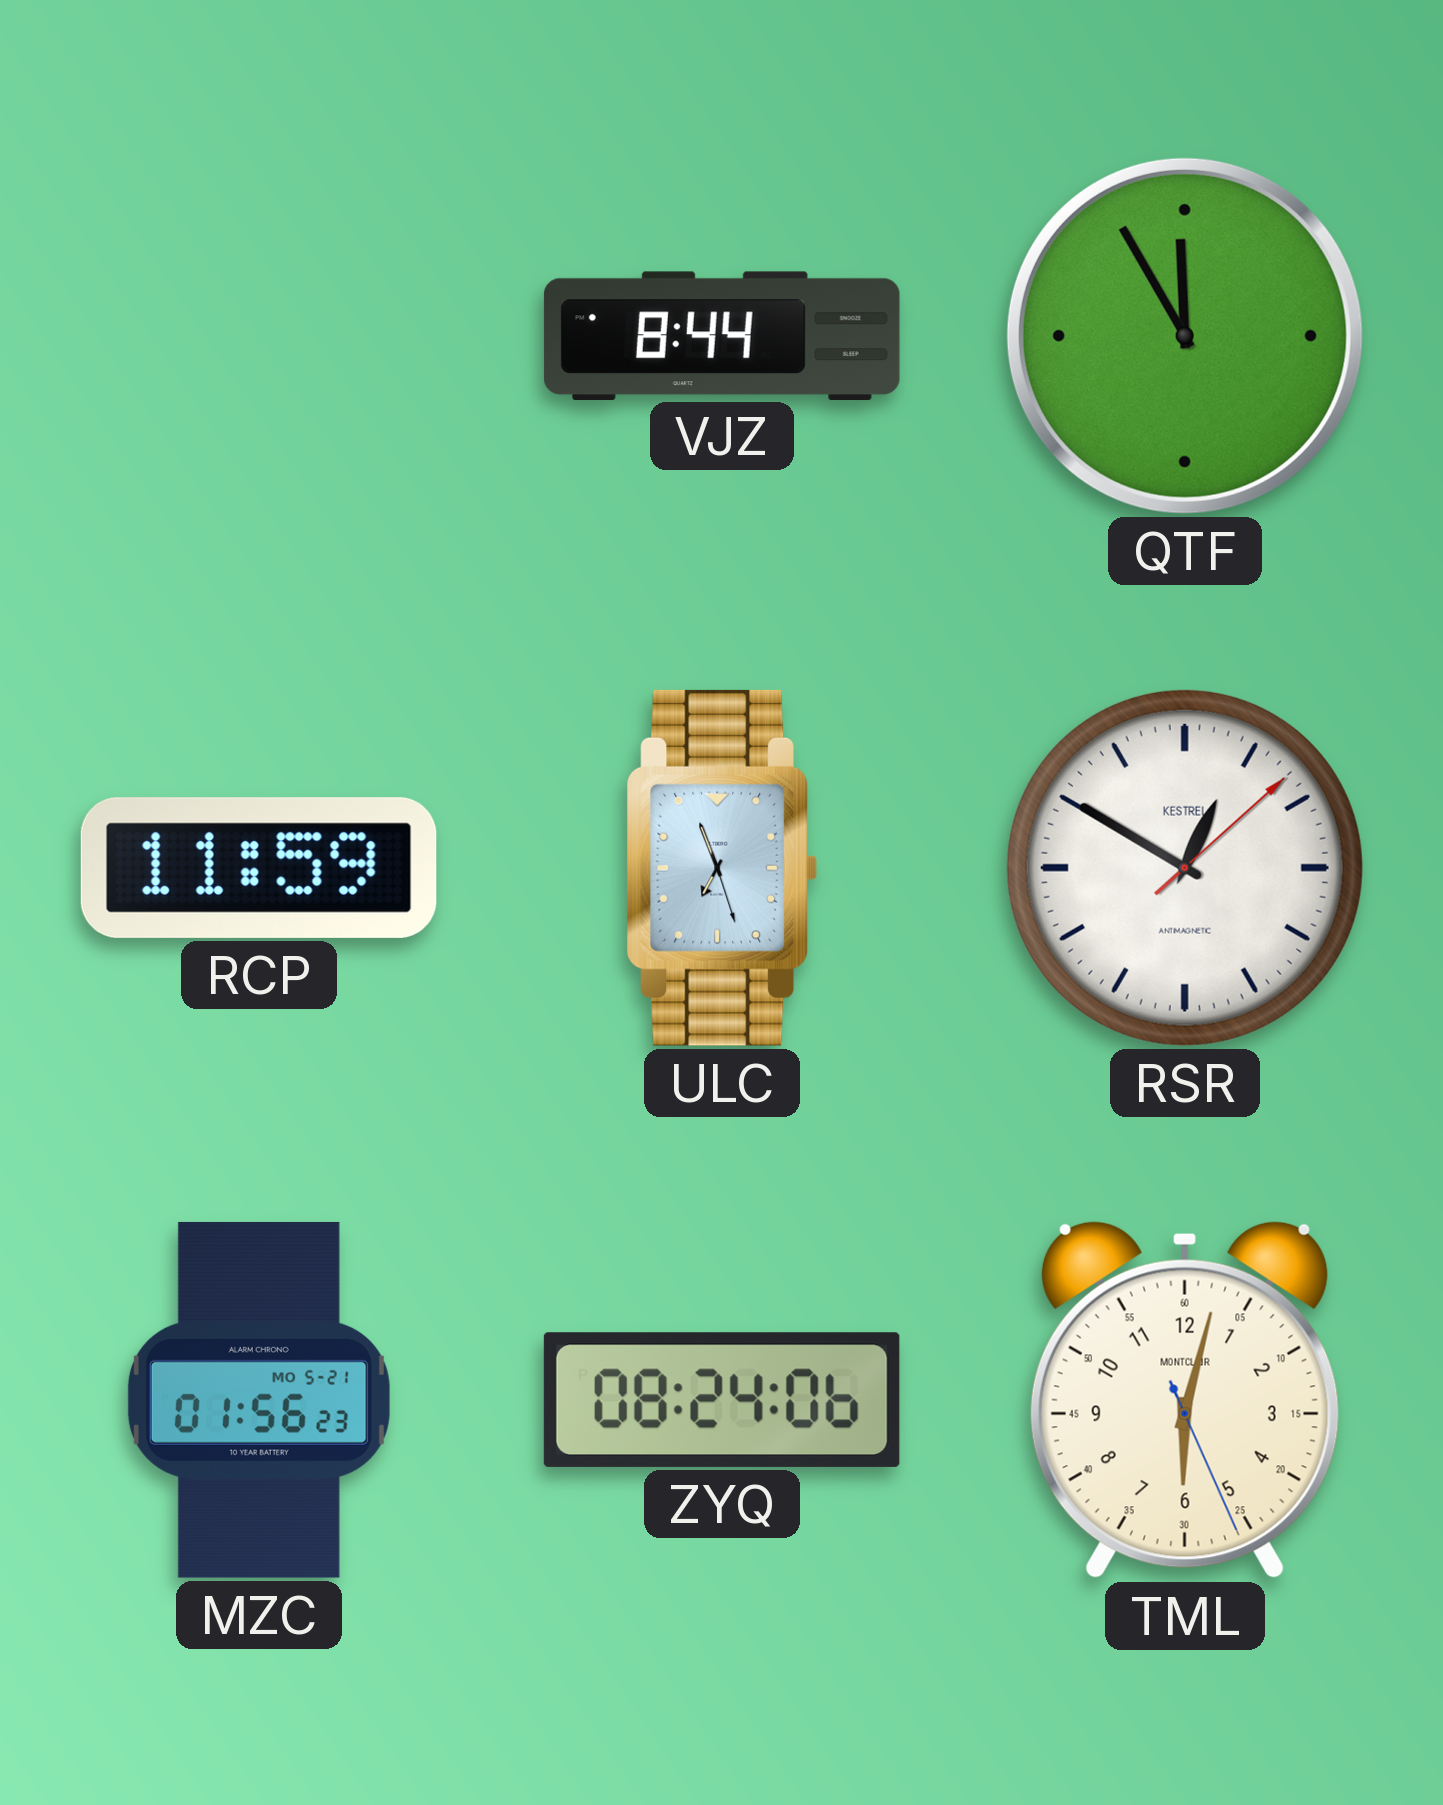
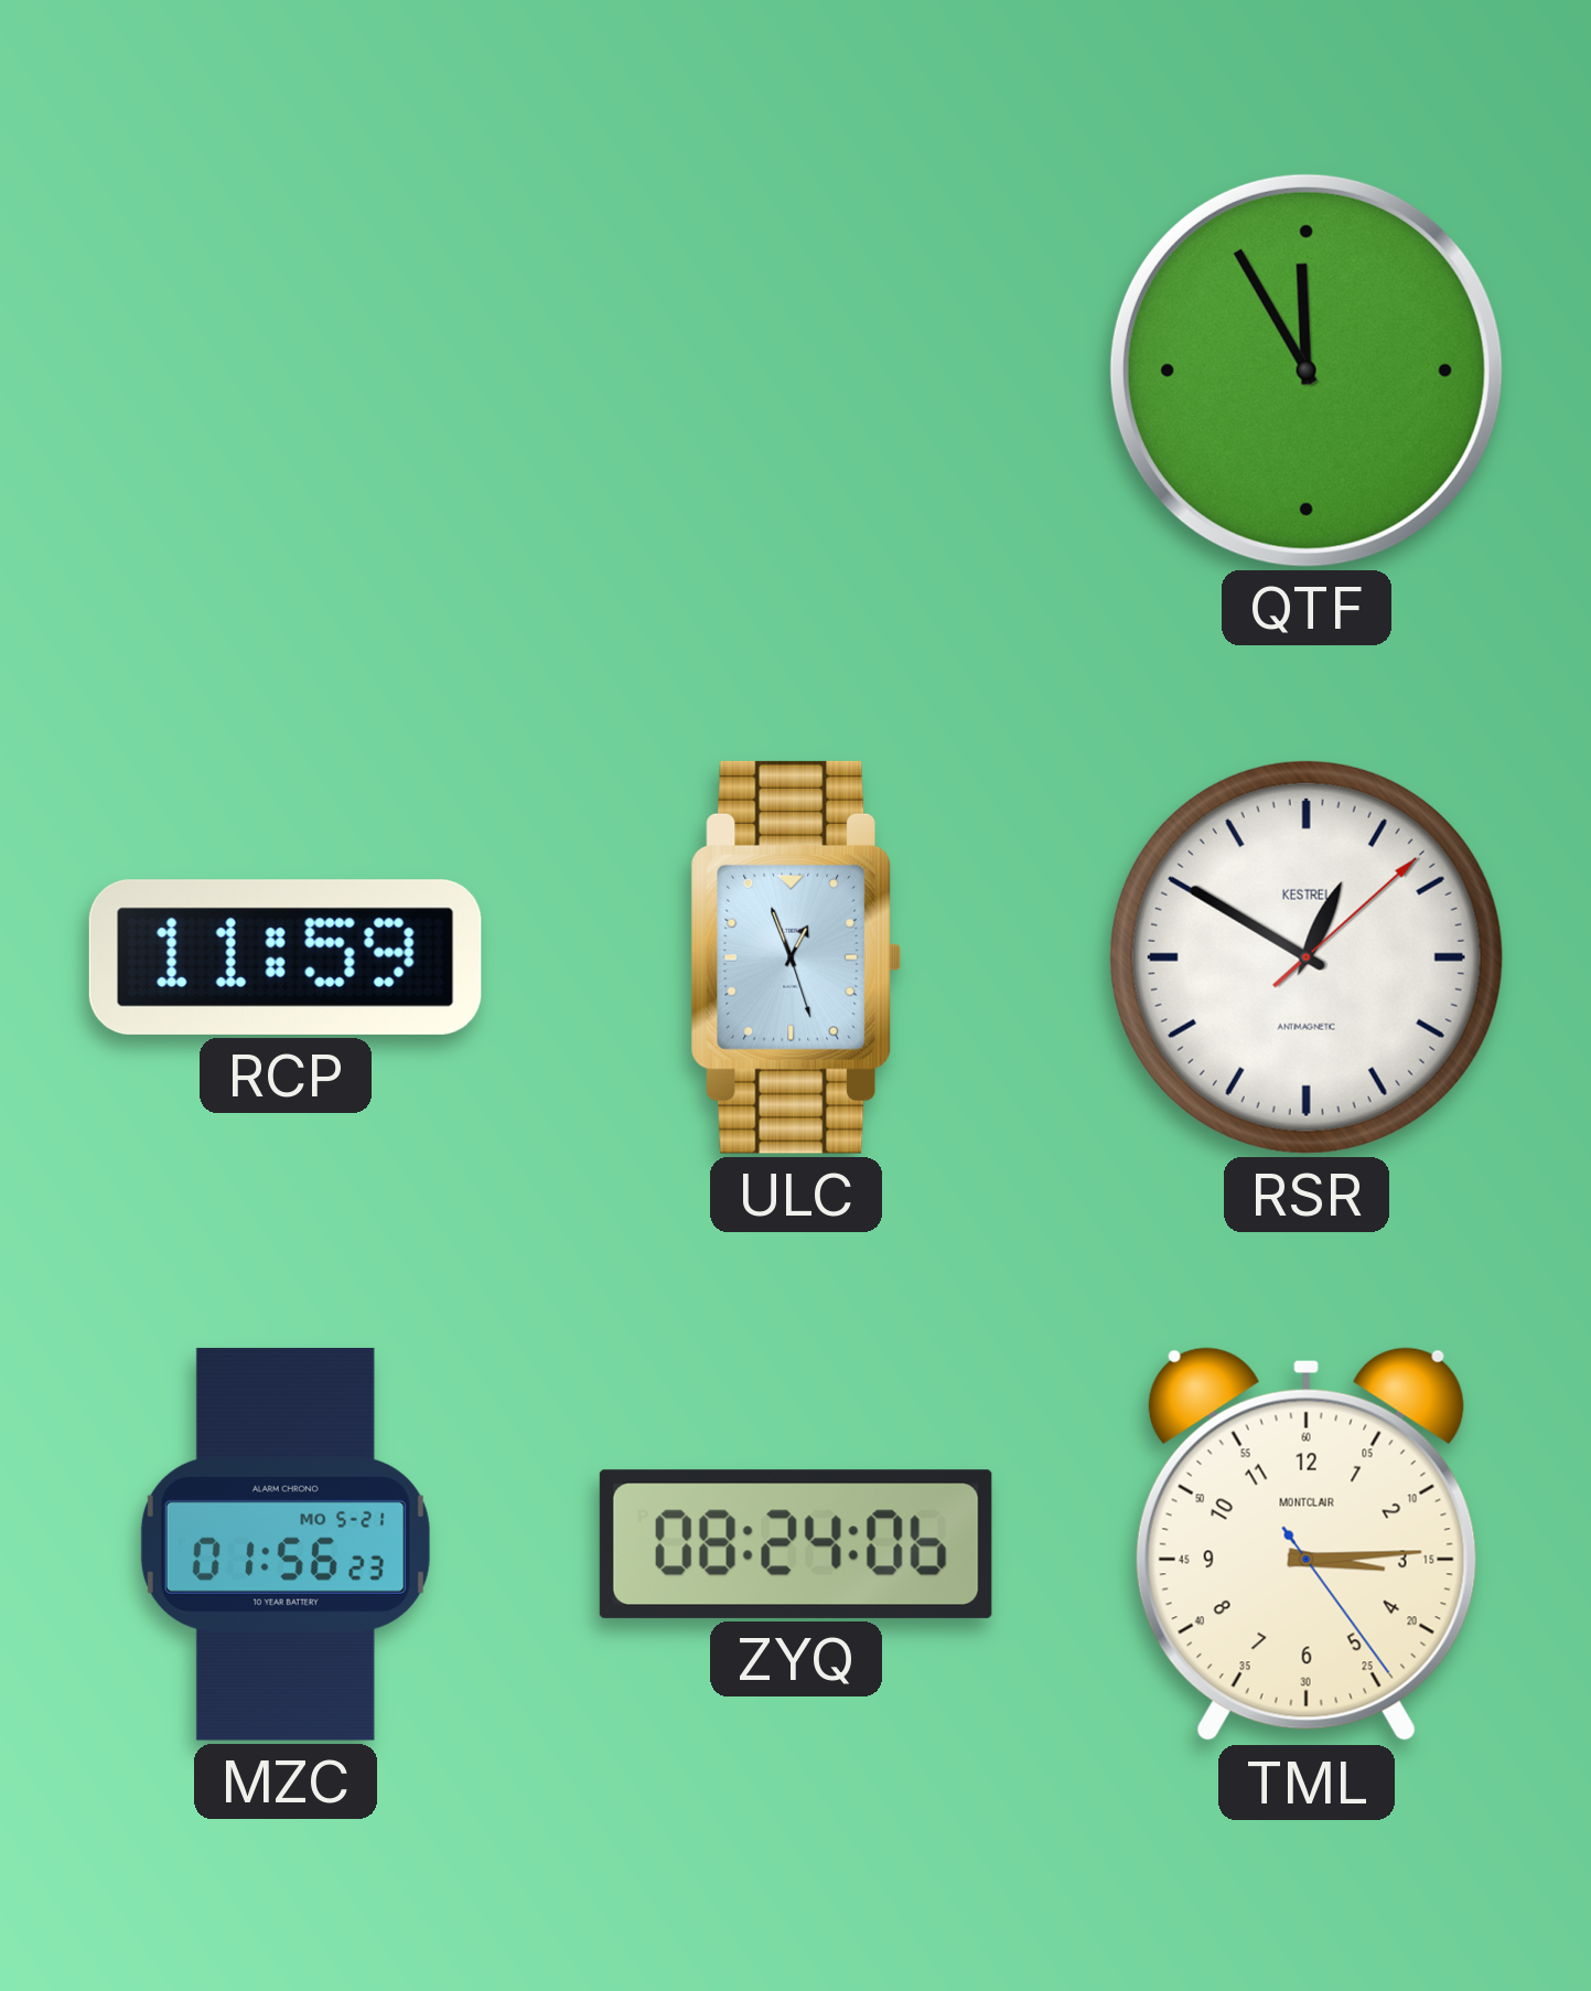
VJZ: 8:44 -> none (722, 335)
ULC: 6:56 -> 12:56 (796, 957)
TML: 6:02 -> 3:14 (1307, 1544)
